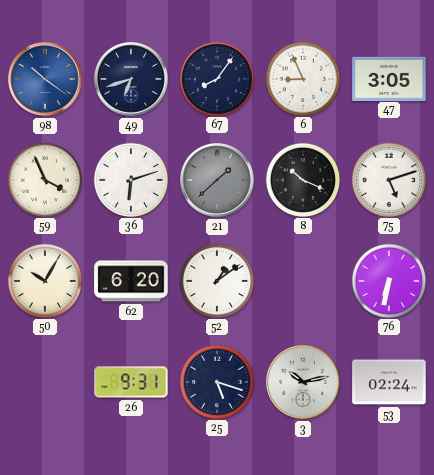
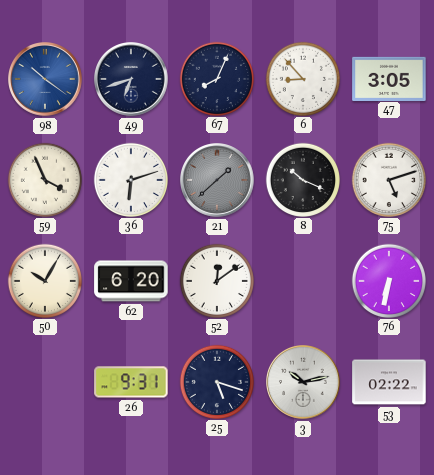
67: 8:06 -> 8:04 (216, 78)
6: 8:56 -> 8:53 (302, 78)
52: 1:09 -> 12:09 (216, 280)
53: 02:24 -> 02:22 (389, 382)
